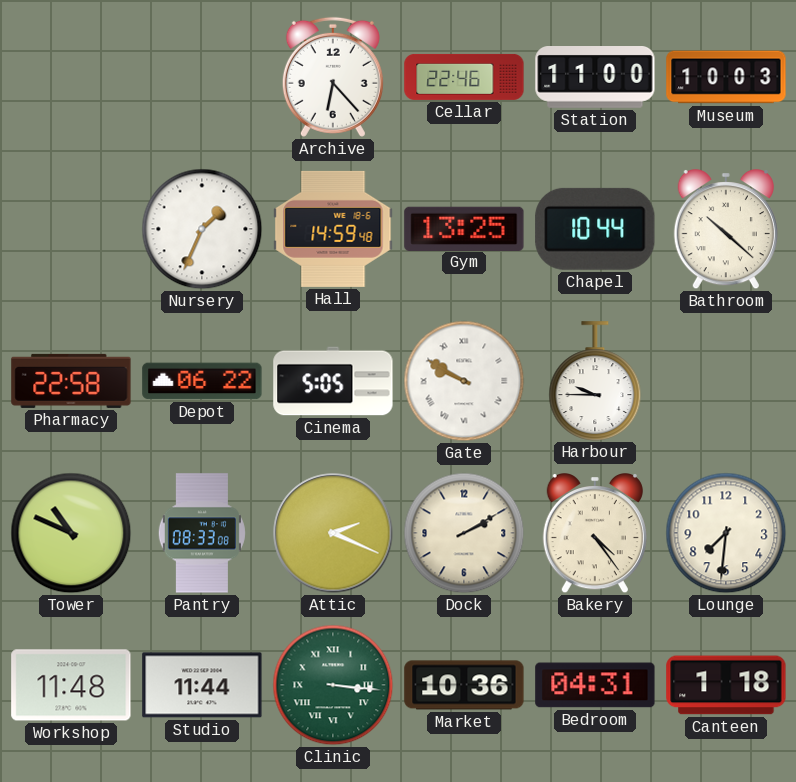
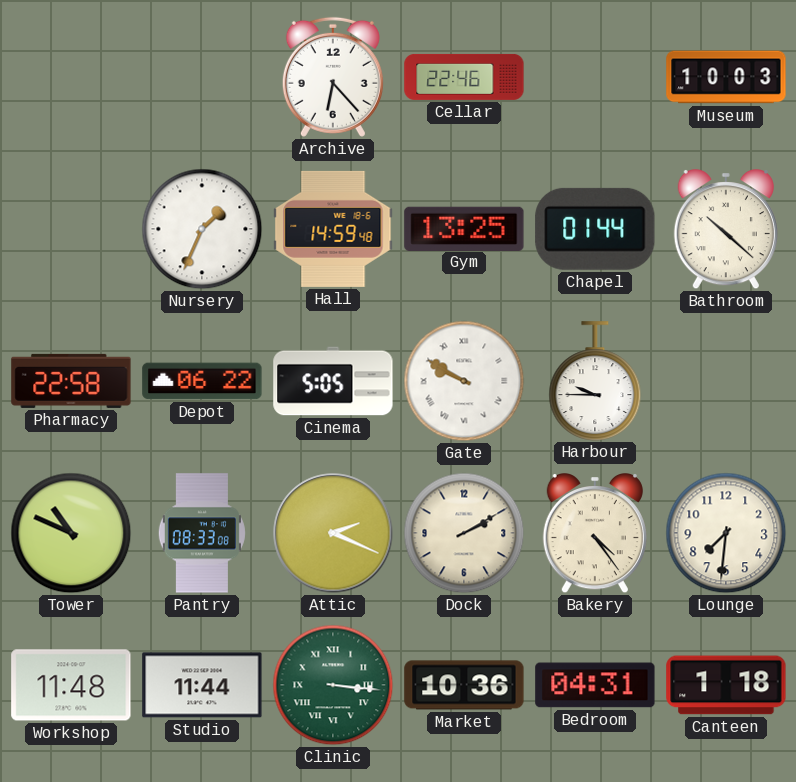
Station: 11:00 -> none (595, 78)
Chapel: 10:44 -> 01:44 (595, 229)
